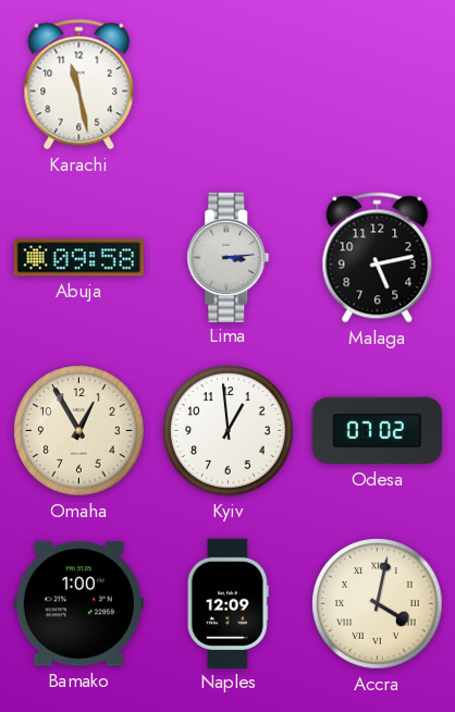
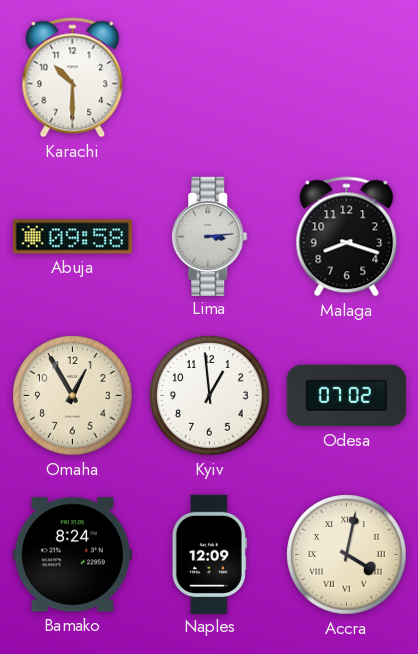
Karachi: 11:28 -> 10:30 (73, 78)
Malaga: 5:13 -> 8:18 (347, 237)
Bamako: 1:00 -> 8:24 (72, 555)
